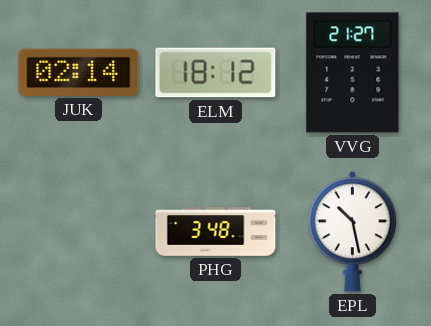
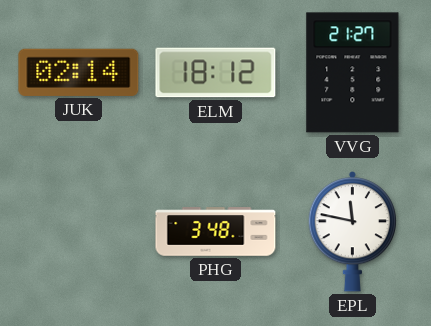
EPL: 10:28 -> 11:47 (353, 232)
